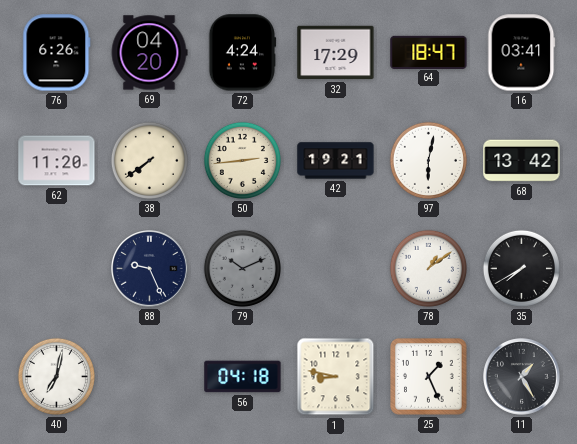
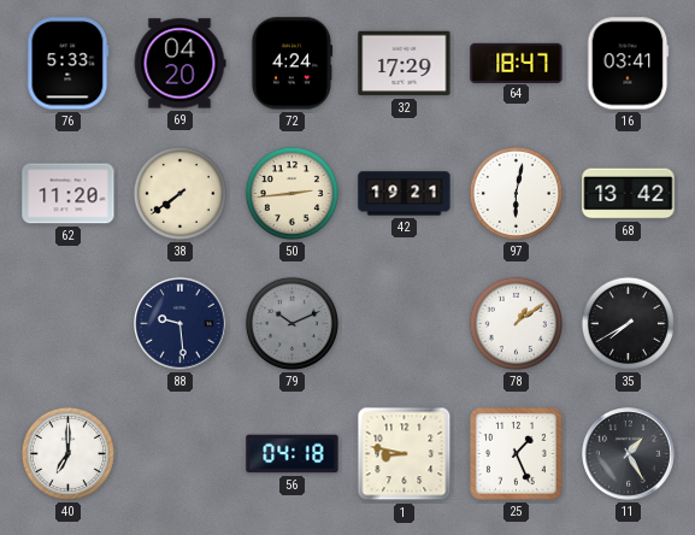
76: 6:26 -> 5:33 (69, 64)
88: 9:26 -> 9:29 (181, 324)
40: 7:02 -> 7:00 (67, 453)
